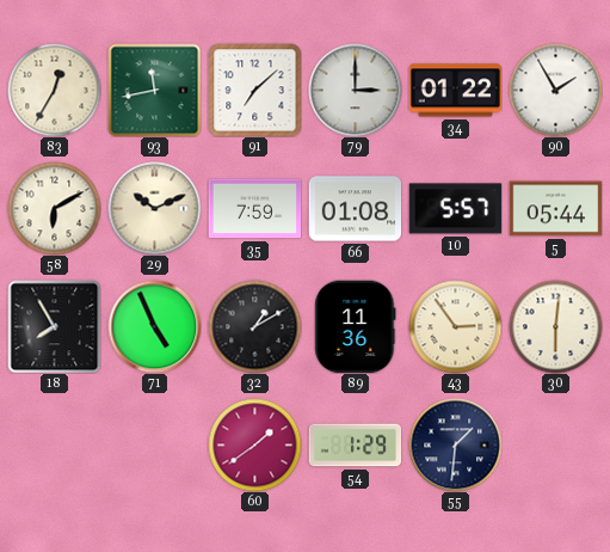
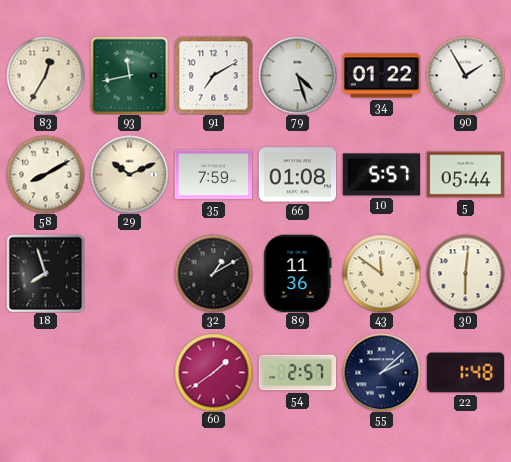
91: 7:08 -> 7:10 (213, 75)
79: 3:00 -> 4:27 (297, 75)
58: 6:10 -> 8:10 (45, 174)
18: 7:55 -> 7:57 (45, 273)
71: 4:56 -> none (154, 326)
43: 2:54 -> 11:51 (381, 273)
54: 1:29 -> 2:57 (297, 373)
55: 1:31 -> 2:08 (381, 372)
22: none -> 1:48 (465, 373)
